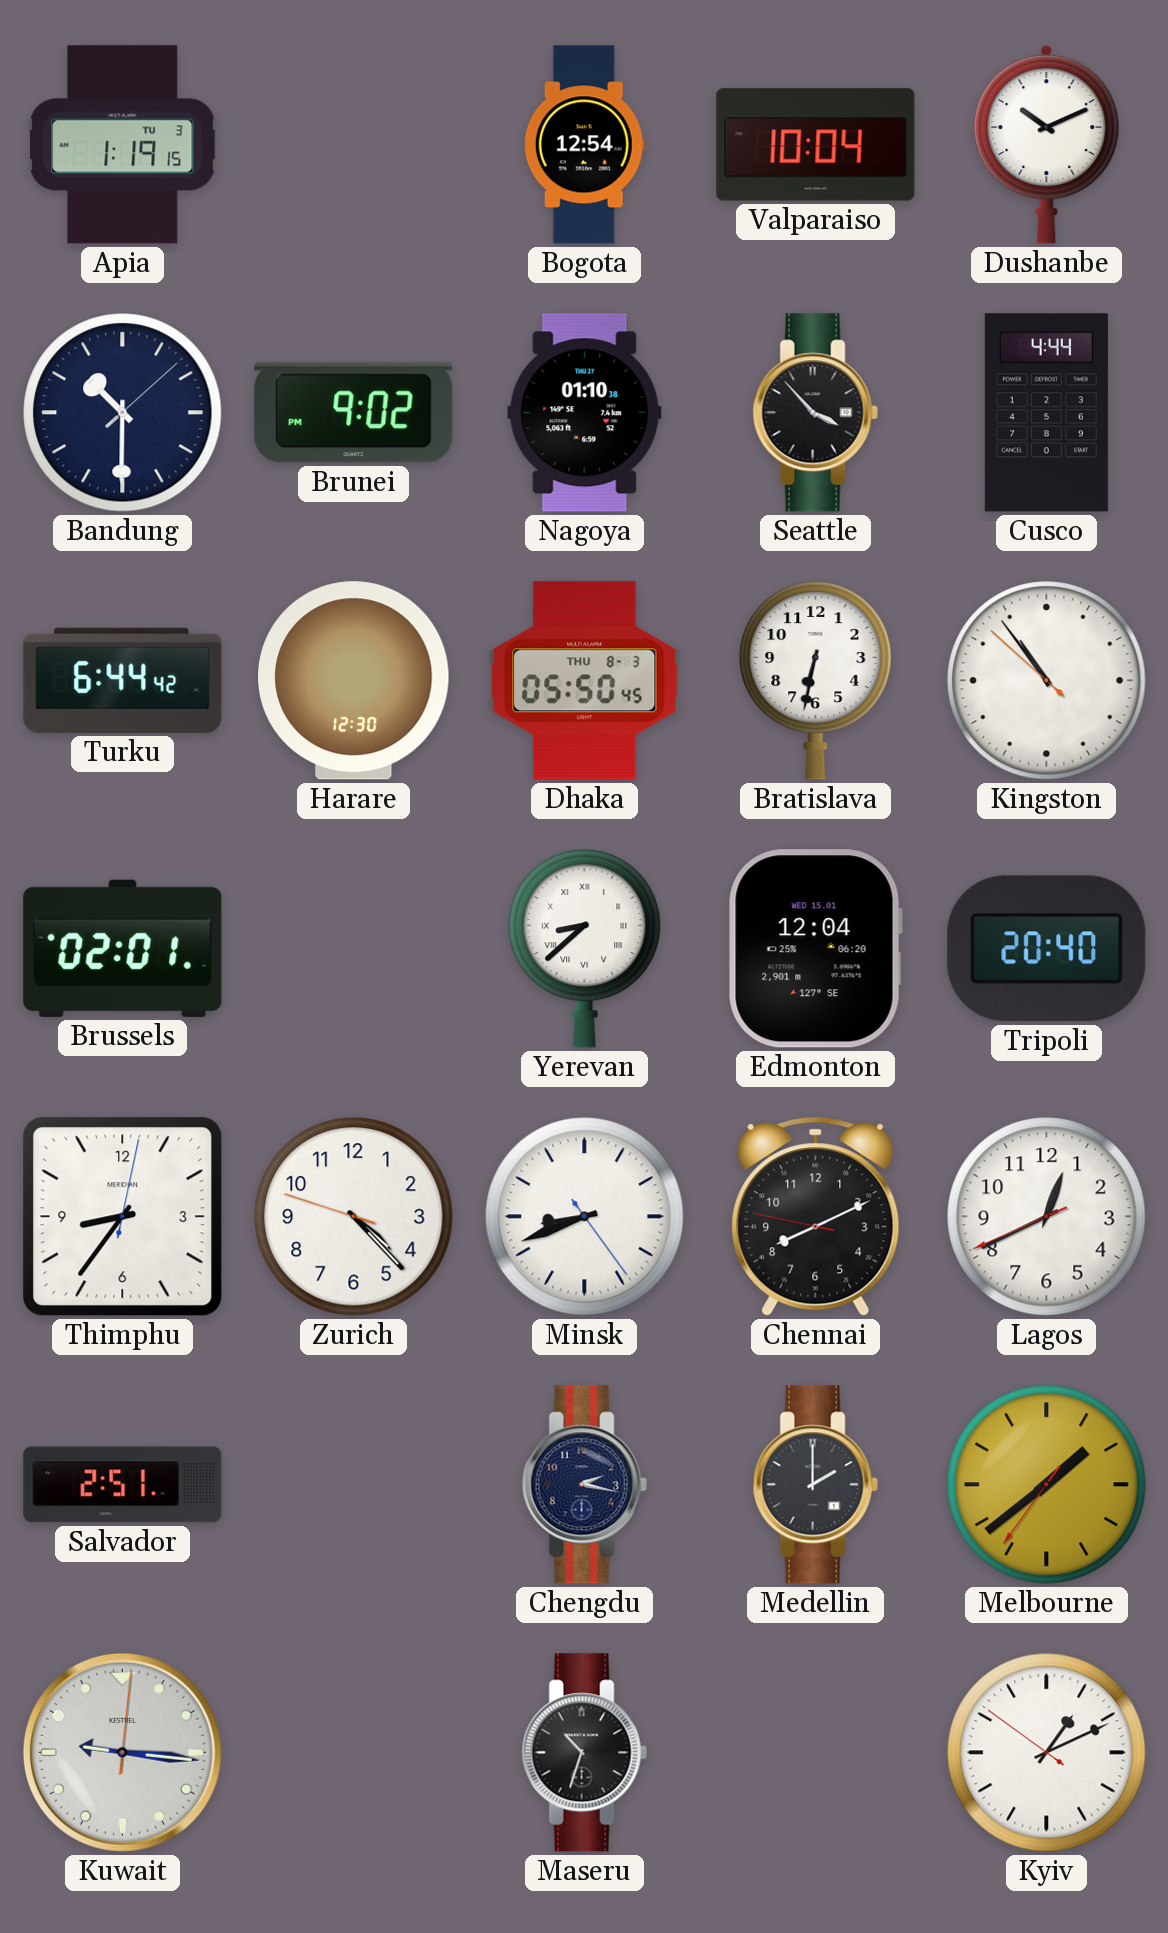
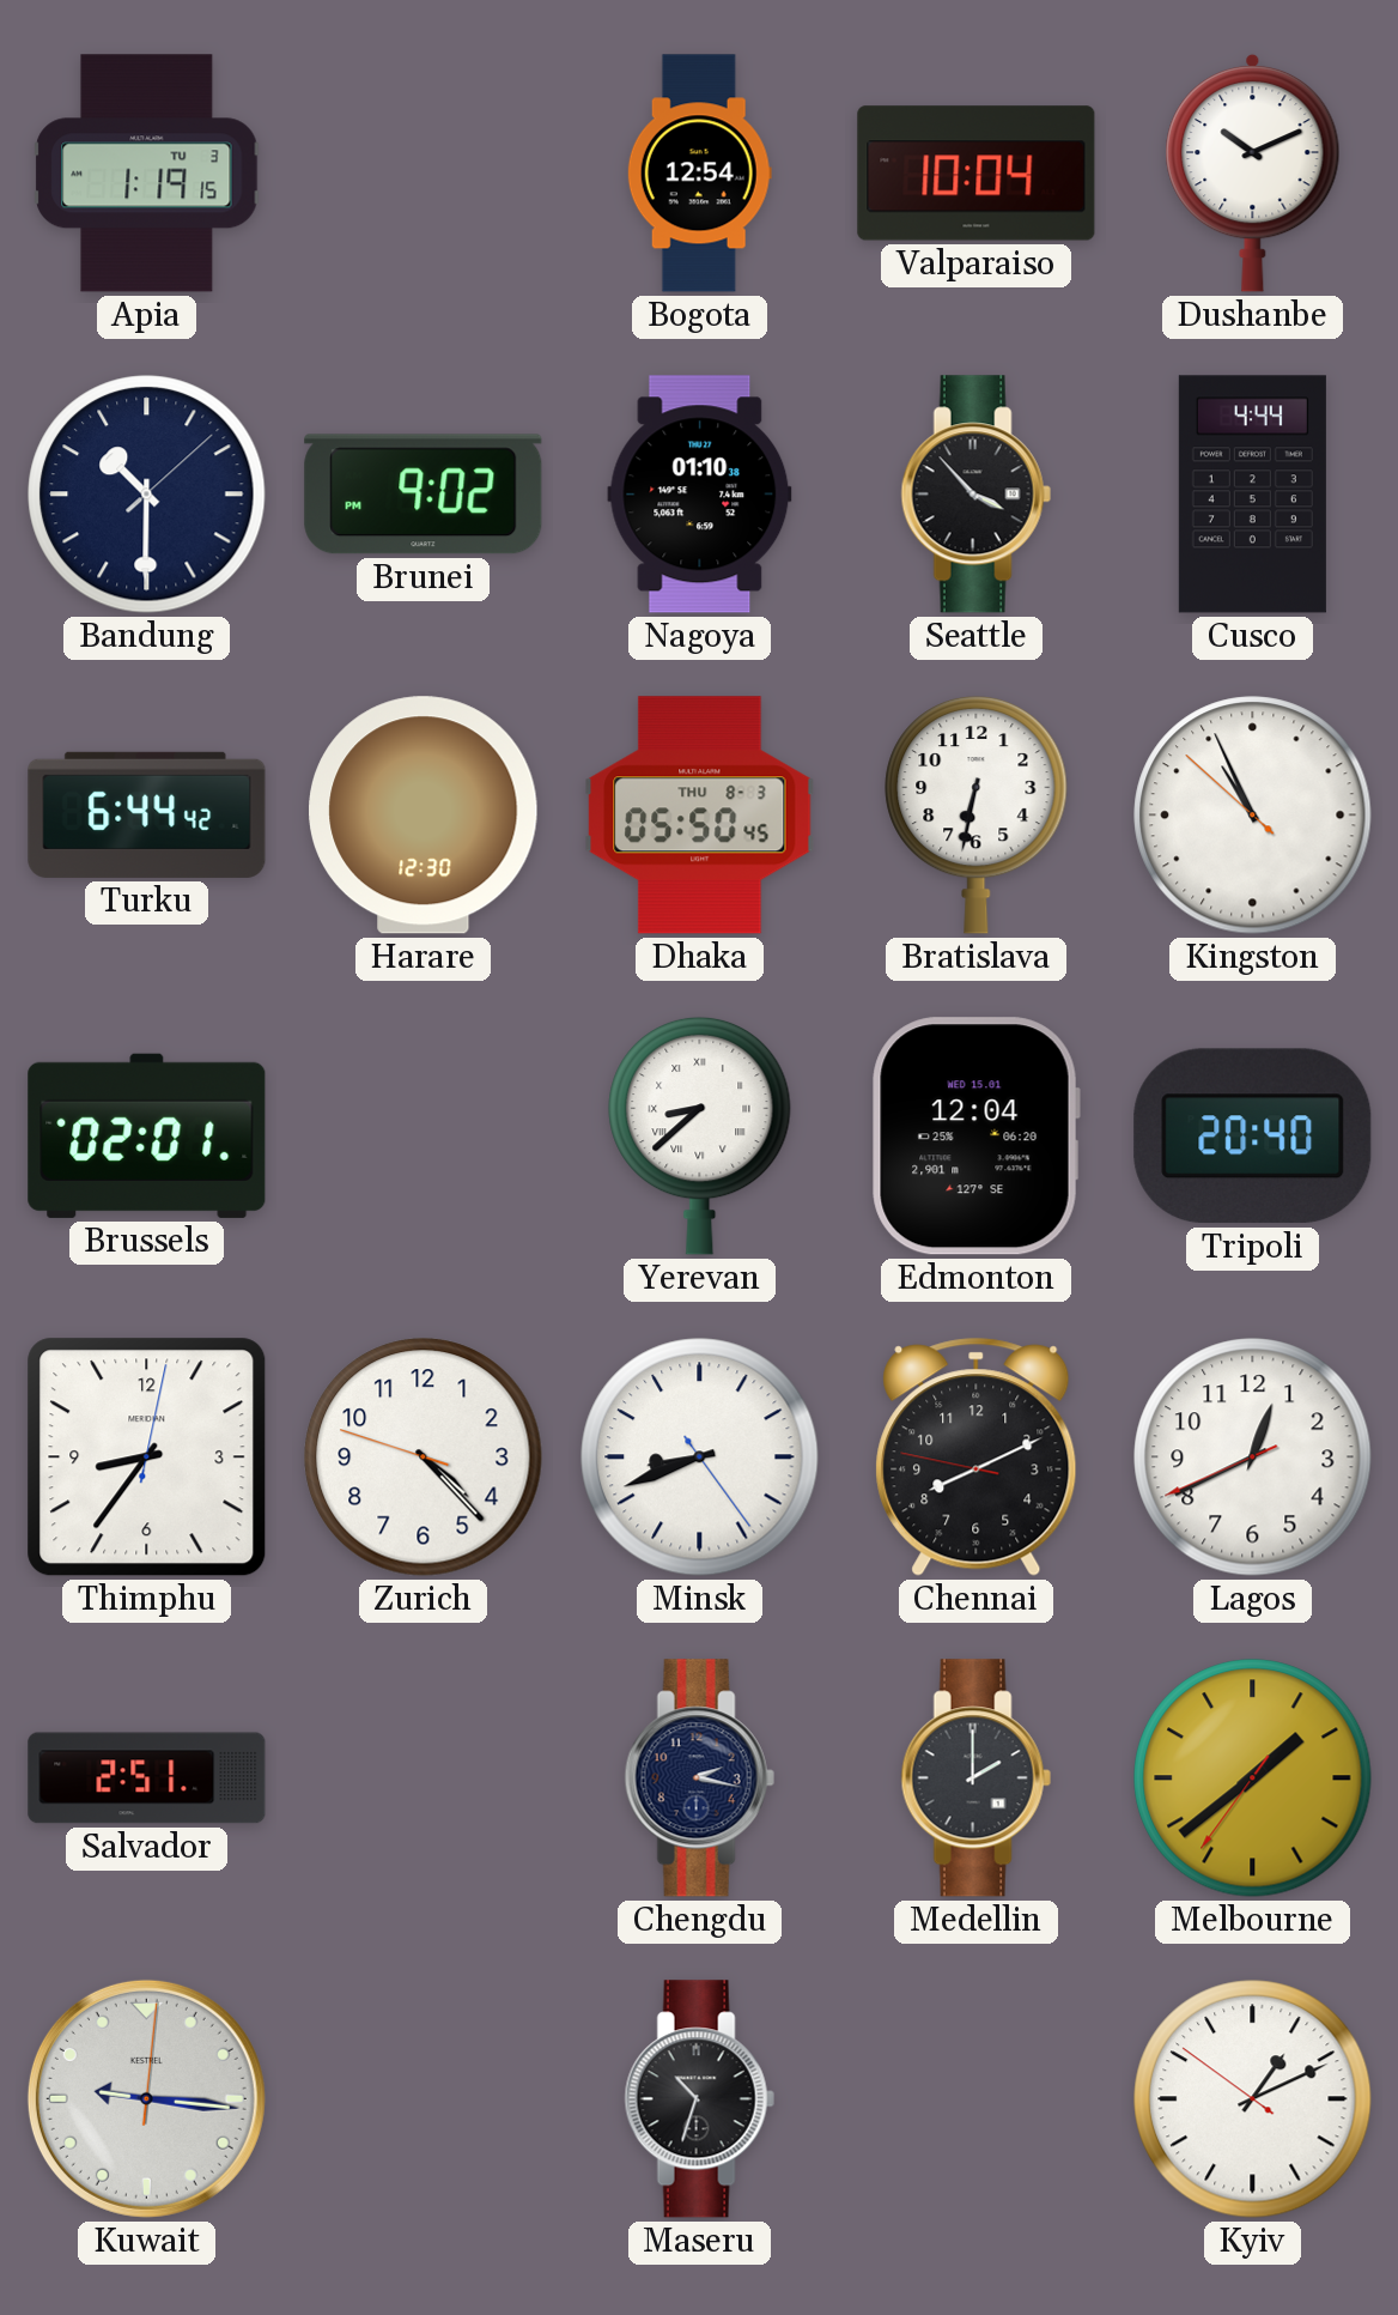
Kingston: 10:53 -> 10:55 (1253, 816)
